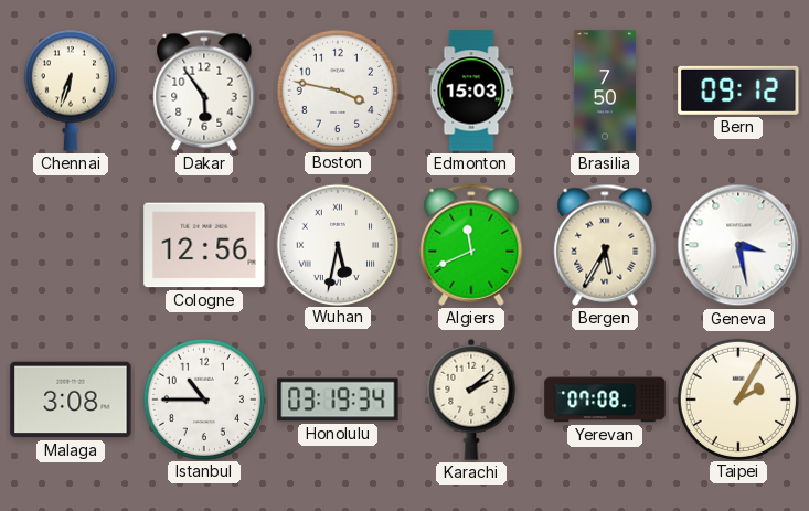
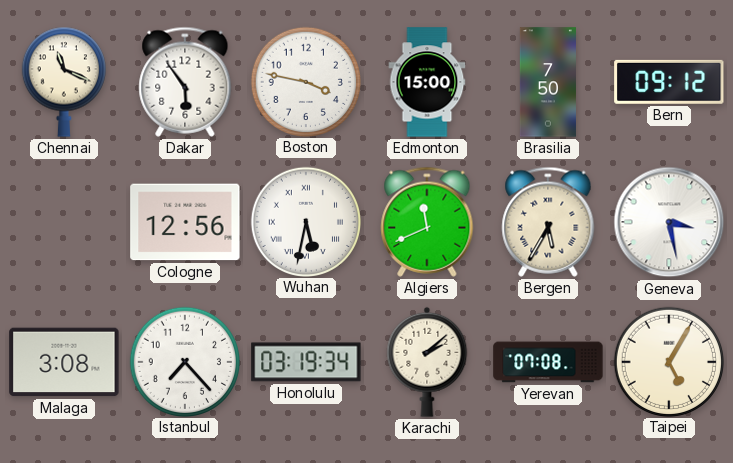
Chennai: 6:33 -> 11:19 (64, 82)
Edmonton: 15:03 -> 15:00 (427, 82)
Istanbul: 10:45 -> 7:23 (184, 361)
Taipei: 2:05 -> 5:05 (668, 361)
